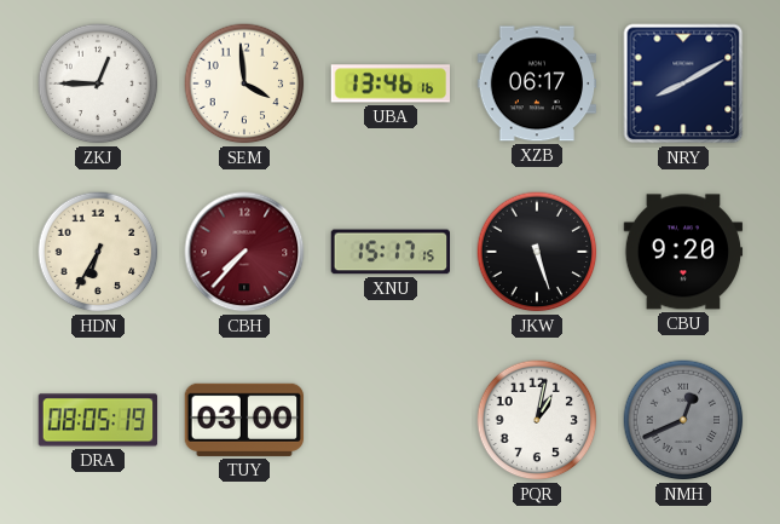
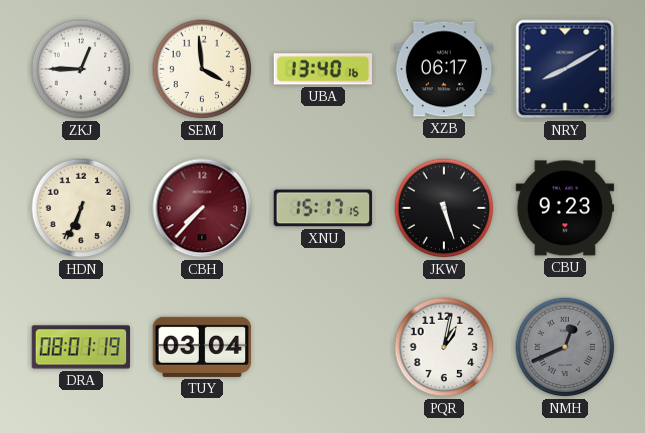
UBA: 13:46 -> 13:40 (322, 69)
HDN: 6:35 -> 6:34 (81, 208)
CBU: 9:20 -> 9:23 (565, 208)
DRA: 08:05 -> 08:01 (81, 347)
TUY: 03:00 -> 03:04 (201, 347)
